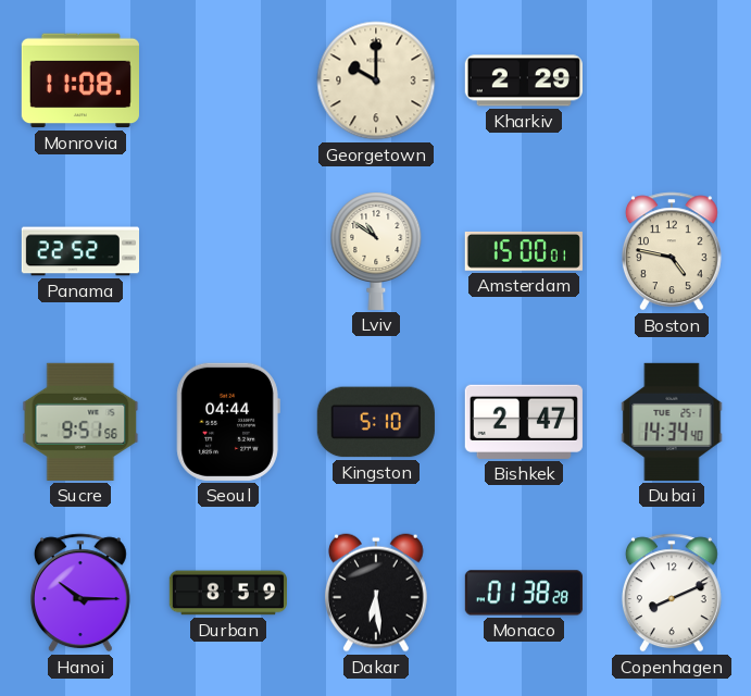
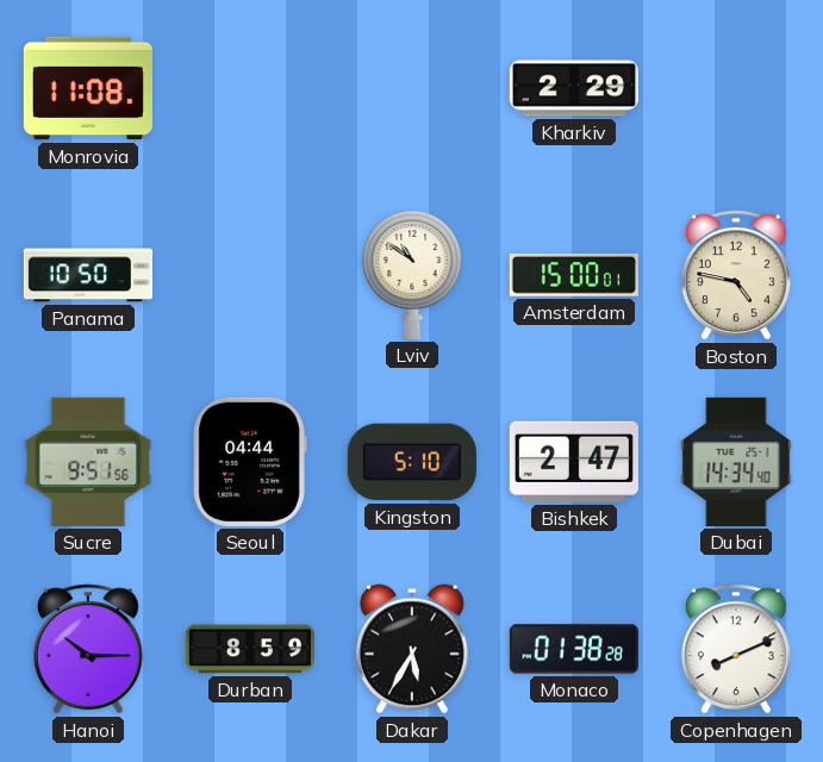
Georgetown: 10:00 -> none (376, 80)
Panama: 22:52 -> 10:50 (87, 275)
Dakar: 6:29 -> 5:35 (413, 649)
